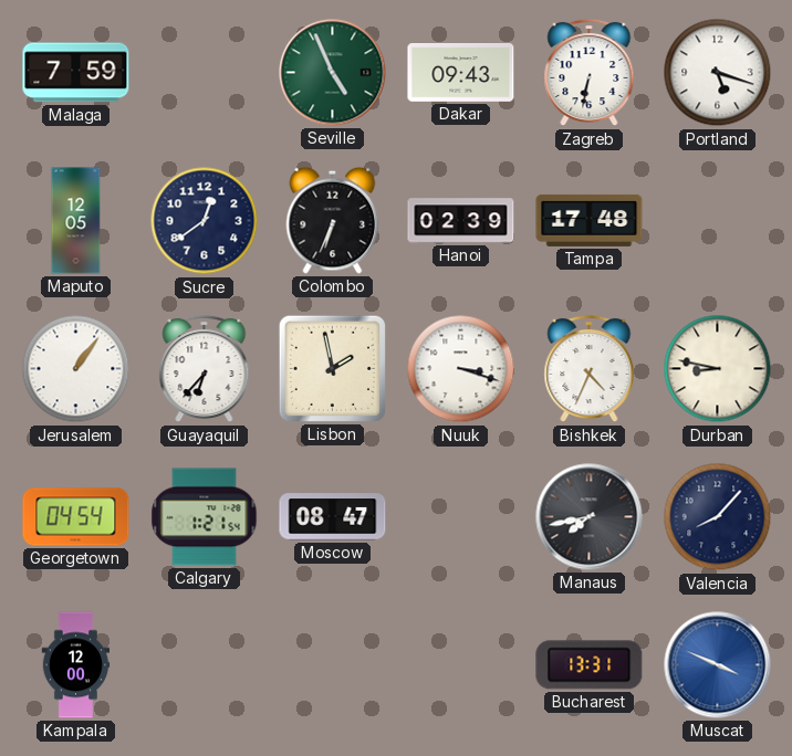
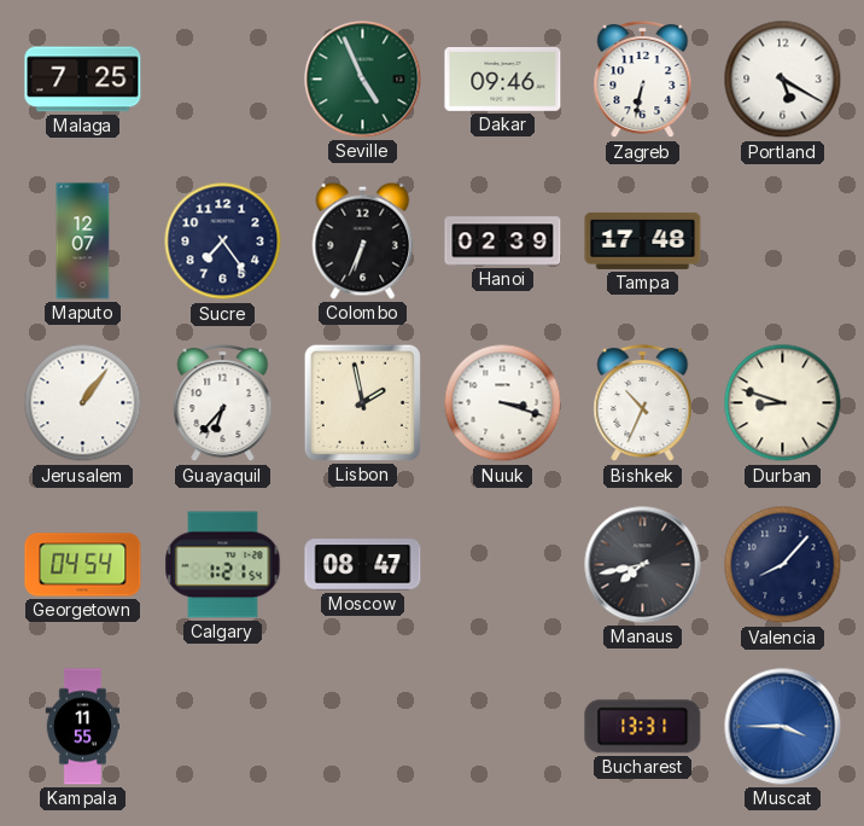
Malaga: 7:59 -> 7:25 (83, 80)
Dakar: 09:43 -> 09:46 (503, 80)
Portland: 5:18 -> 5:20 (783, 80)
Maputo: 12:05 -> 12:07 (83, 242)
Sucre: 12:39 -> 7:24 (223, 242)
Bishkek: 4:34 -> 10:34 (643, 403)
Durban: 8:47 -> 8:48 (783, 403)
Kampala: 12:00 -> 11:55 (83, 727)
Muscat: 3:49 -> 3:45 (783, 727)
